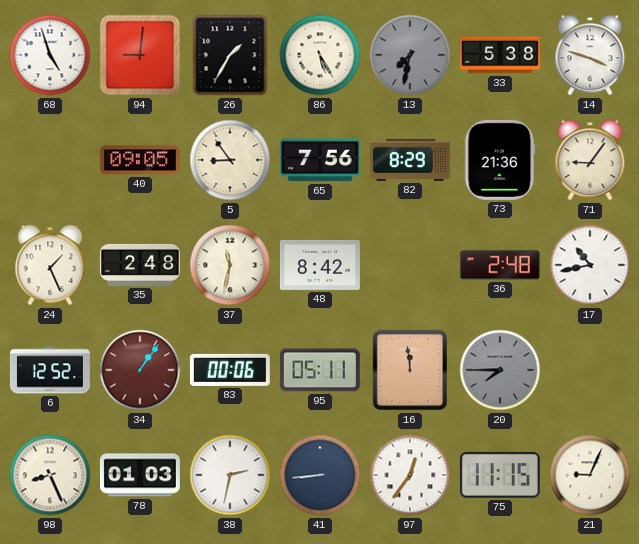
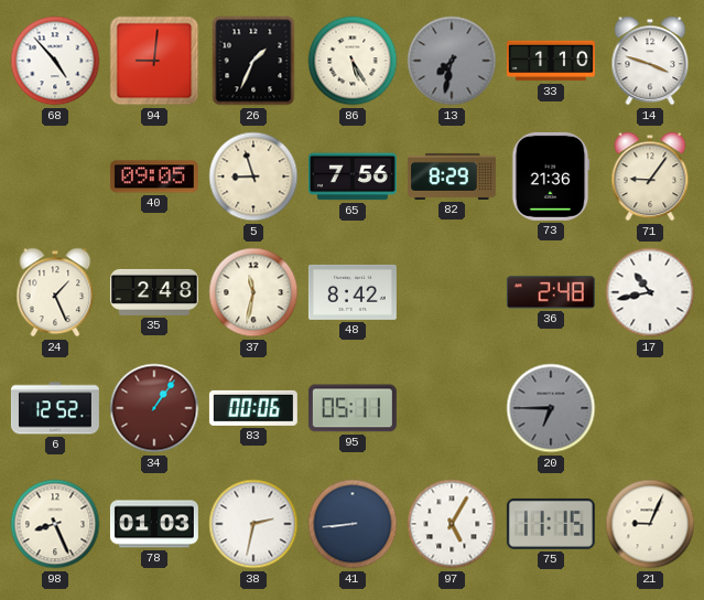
68: 4:57 -> 4:53 (55, 61)
26: 1:35 -> 1:34 (253, 61)
33: 5:38 -> 1:10 (551, 61)
5: 8:54 -> 8:57 (253, 176)
16: 11:59 -> none (410, 370)
20: 7:45 -> 6:45 (551, 408)
97: 12:36 -> 5:05 (452, 524)
